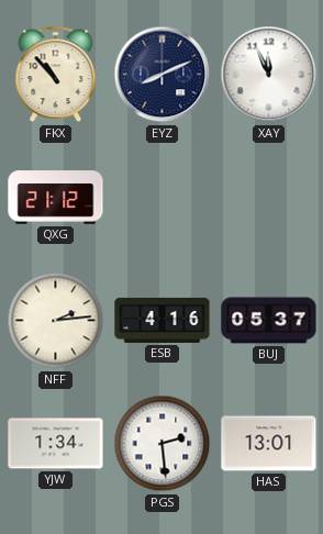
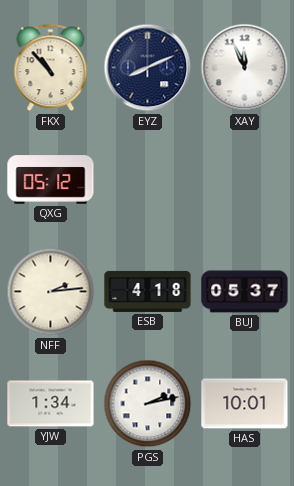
QXG: 21:12 -> 05:12 (51, 180)
ESB: 4:16 -> 4:18 (148, 291)
PGS: 2:29 -> 2:13 (148, 404)
HAS: 13:01 -> 10:01 (245, 404)
